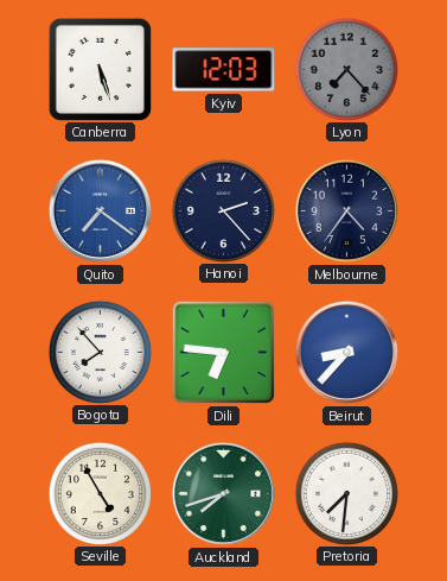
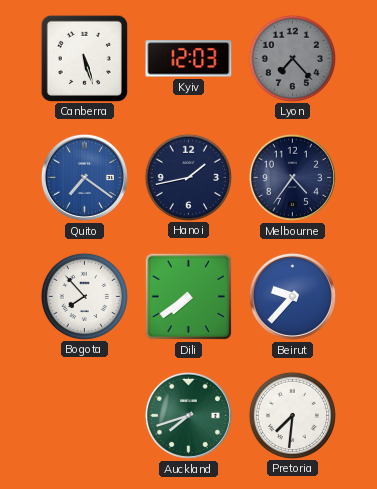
Hanoi: 2:23 -> 1:43 (188, 177)
Dili: 6:46 -> 7:39 (189, 297)
Beirut: 8:37 -> 9:37 (292, 296)
Seville: 4:55 -> none (100, 493)
